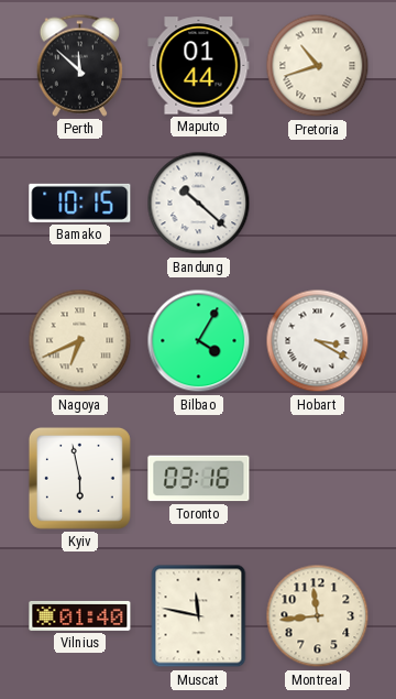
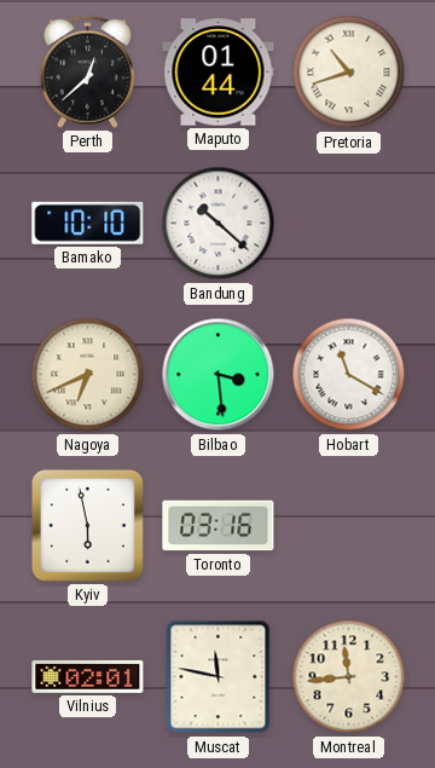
Perth: 11:52 -> 12:38 (87, 71)
Bamako: 10:15 -> 10:10 (88, 223)
Bilbao: 4:05 -> 3:29 (219, 375)
Hobart: 3:20 -> 11:20 (349, 375)
Vilnius: 01:40 -> 02:01 (88, 676)
